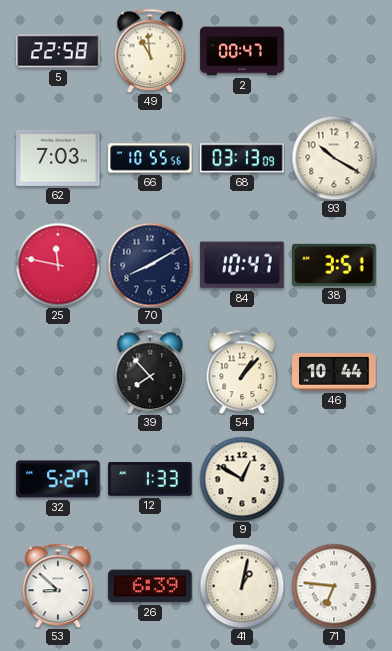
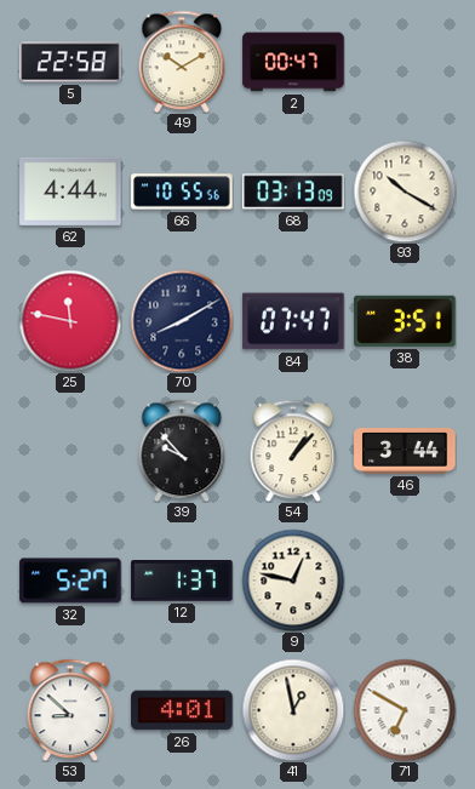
49: 10:59 -> 10:10 (182, 62)
62: 7:03 -> 4:44 (70, 191)
84: 10:47 -> 07:47 (293, 321)
39: 7:53 -> 9:53 (182, 451)
46: 10:44 -> 3:44 (405, 451)
12: 1:33 -> 1:37 (182, 582)
9: 12:50 -> 12:47 (293, 581)
26: 6:39 -> 4:01 (182, 710)
41: 1:02 -> 12:58 (293, 710)
71: 6:46 -> 6:50 (405, 710)
